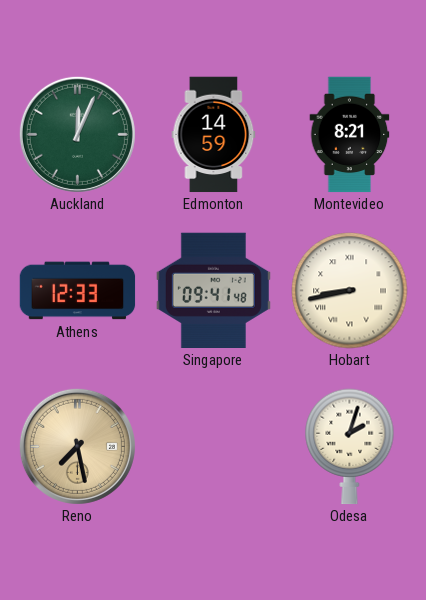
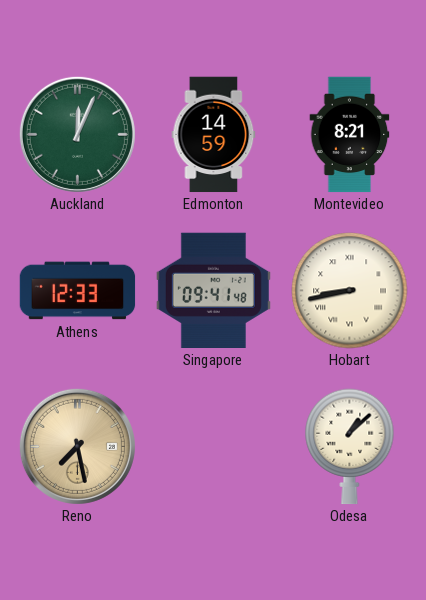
Odesa: 2:03 -> 1:08 (350, 447)
